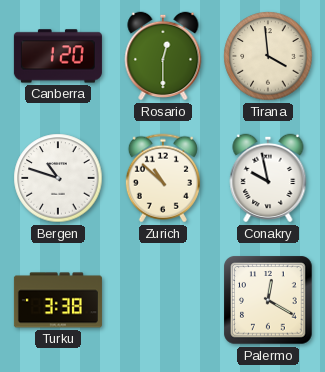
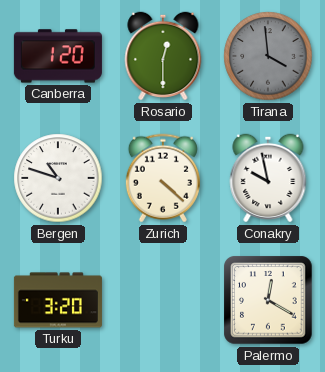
Tirana dial: cream -> grey (268, 56)
Zurich: 10:52 -> 4:22 (163, 178)
Turku: 3:38 -> 3:20 (58, 300)
